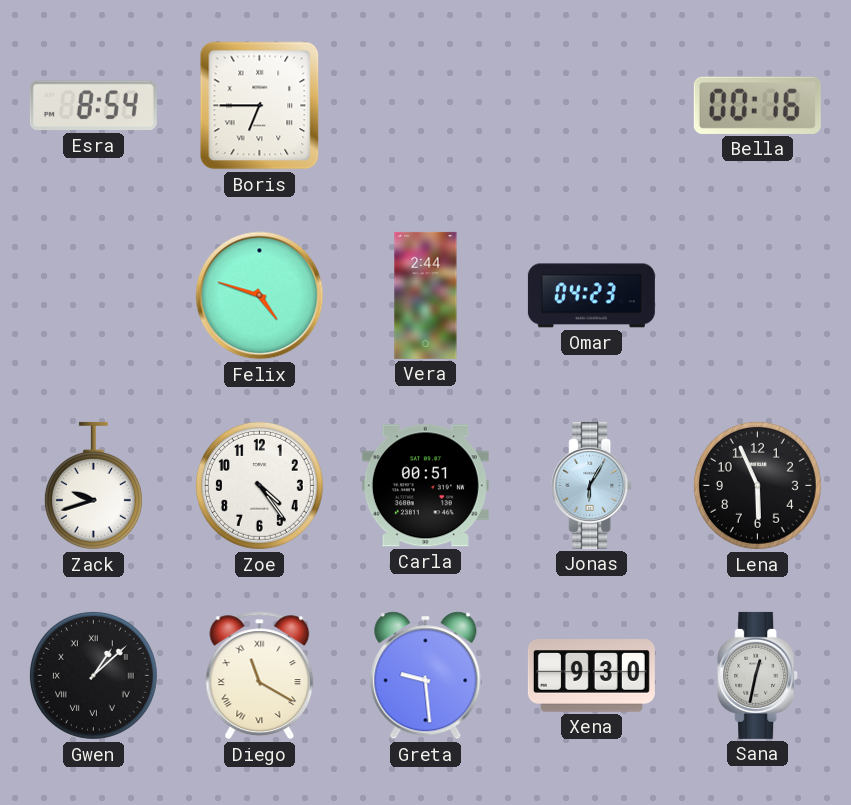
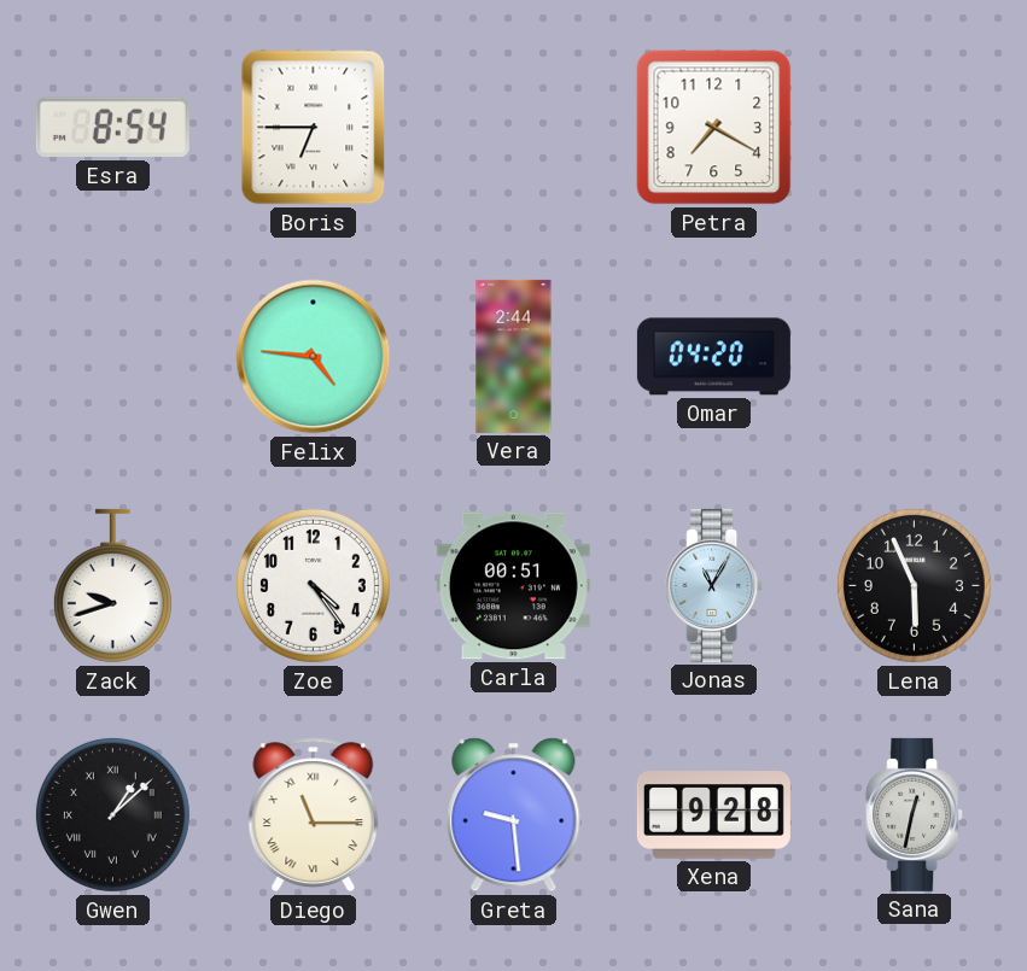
Petra: none -> 7:20 (714, 128)
Bella: 00:16 -> none (757, 105)
Felix: 4:48 -> 4:46 (314, 357)
Omar: 04:23 -> 04:20 (713, 357)
Jonas: 6:05 -> 11:05 (714, 585)
Diego: 11:20 -> 11:15 (314, 815)
Xena: 9:30 -> 9:28 (713, 815)
